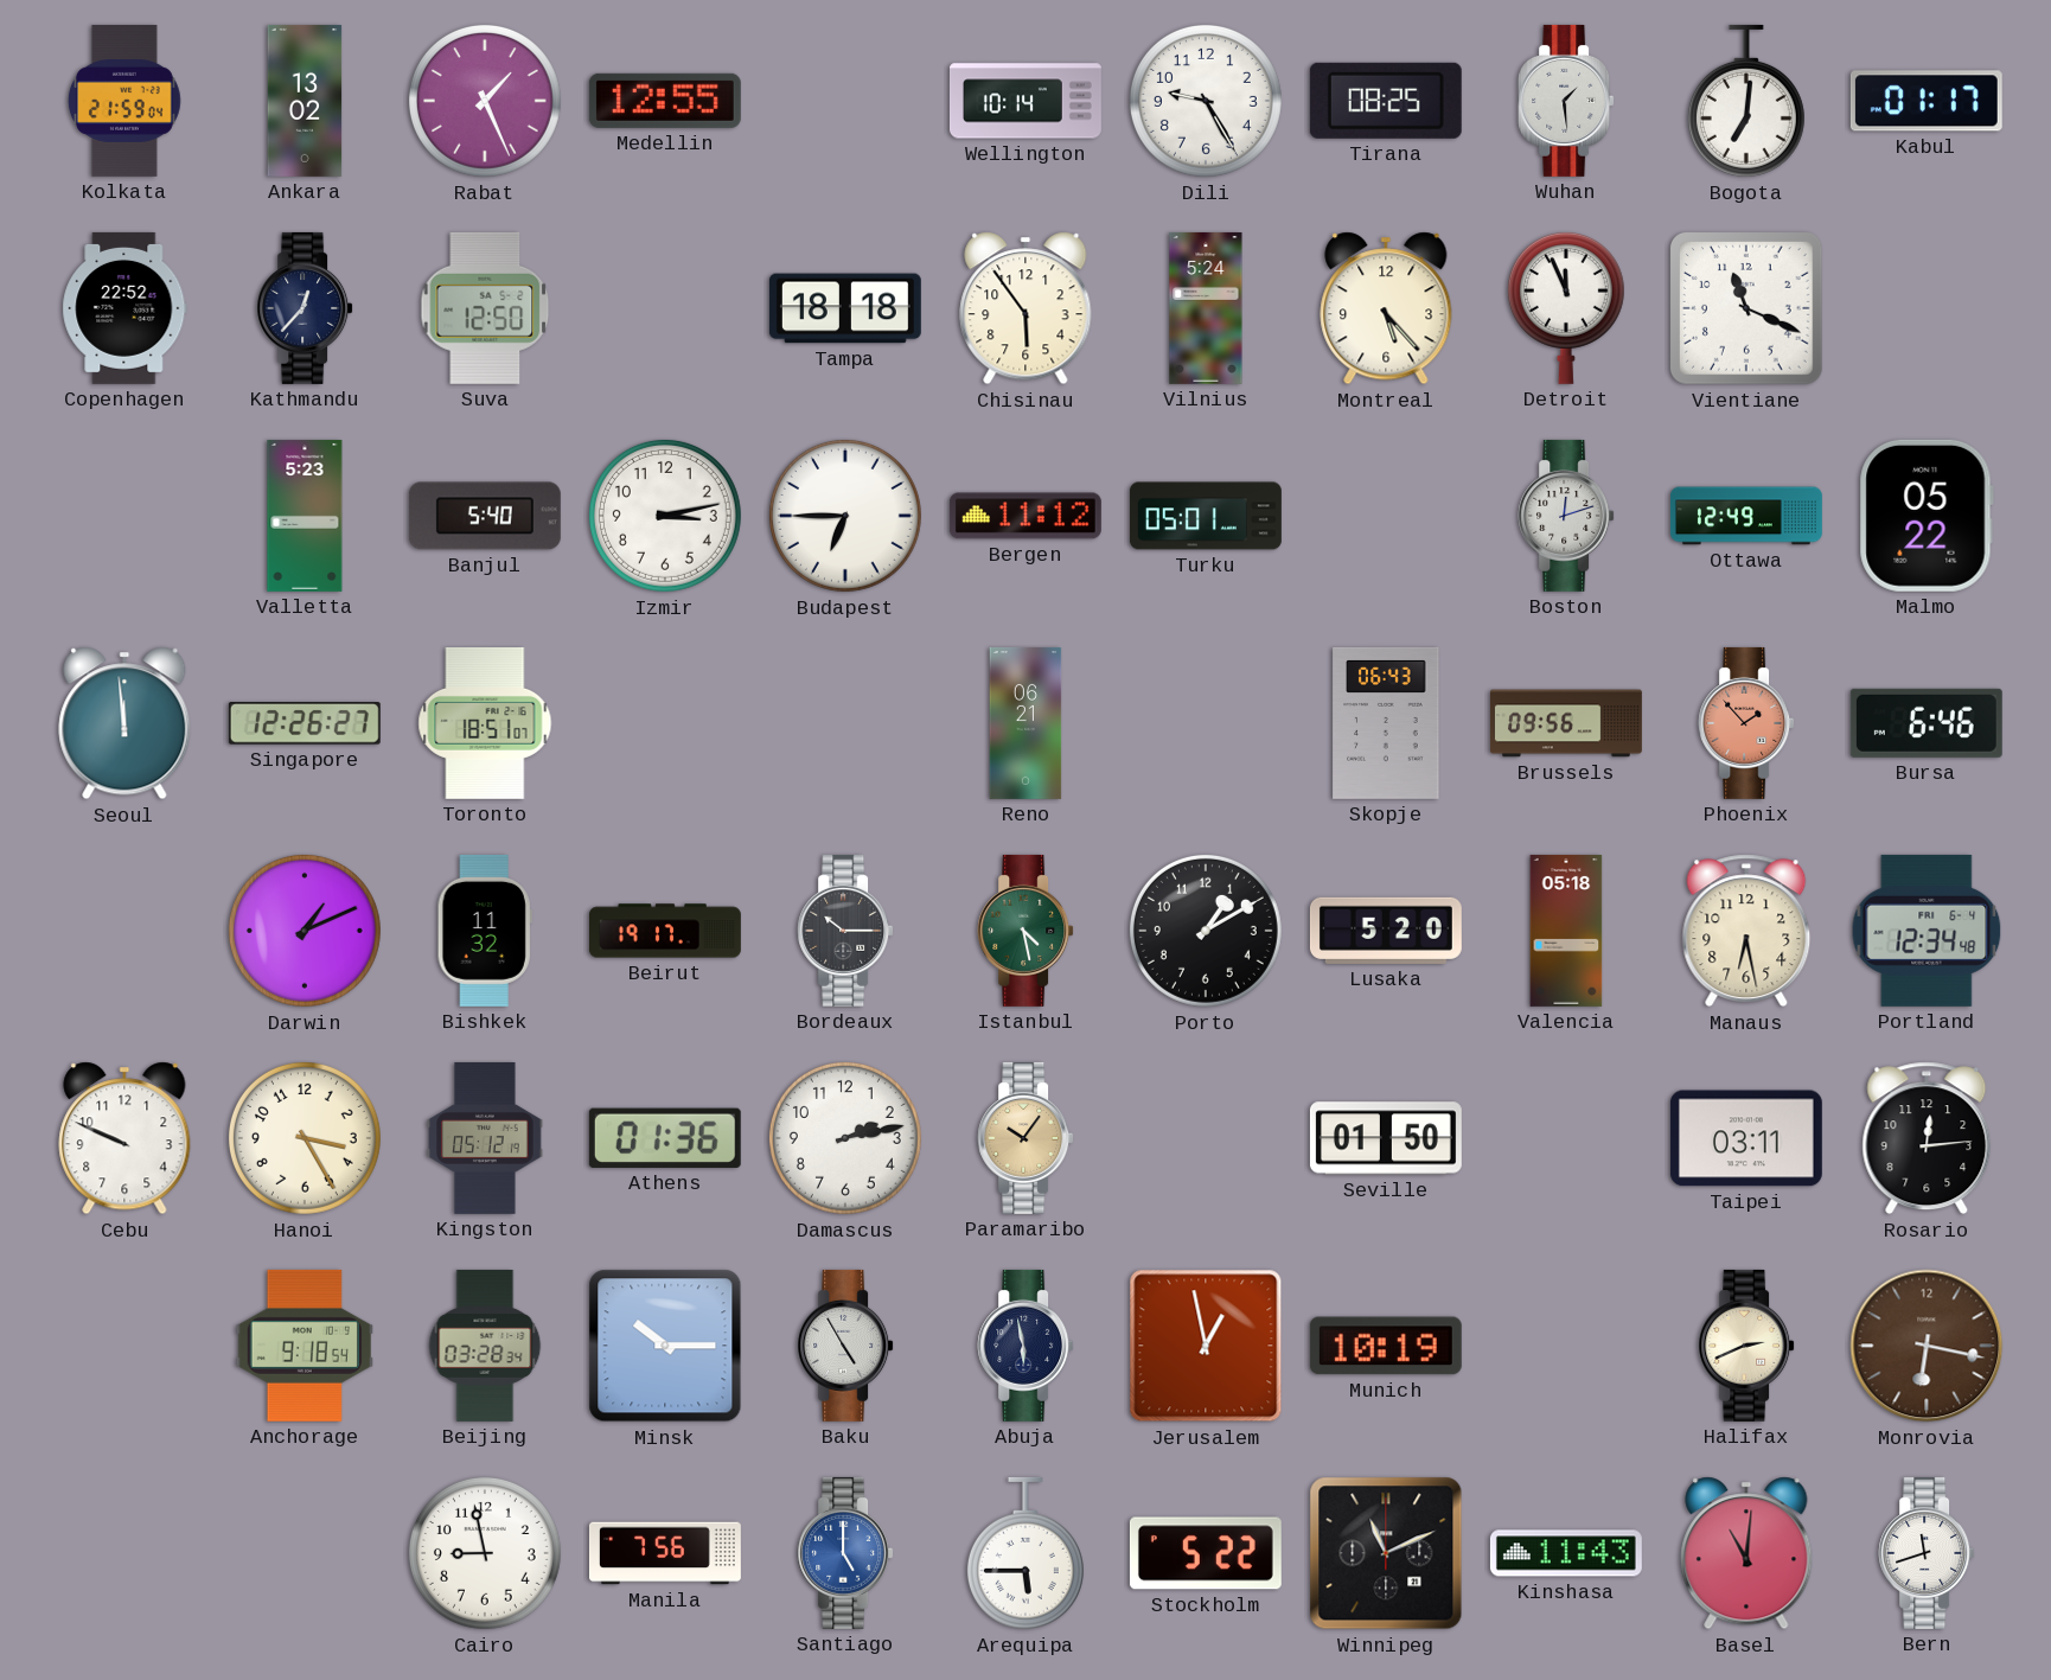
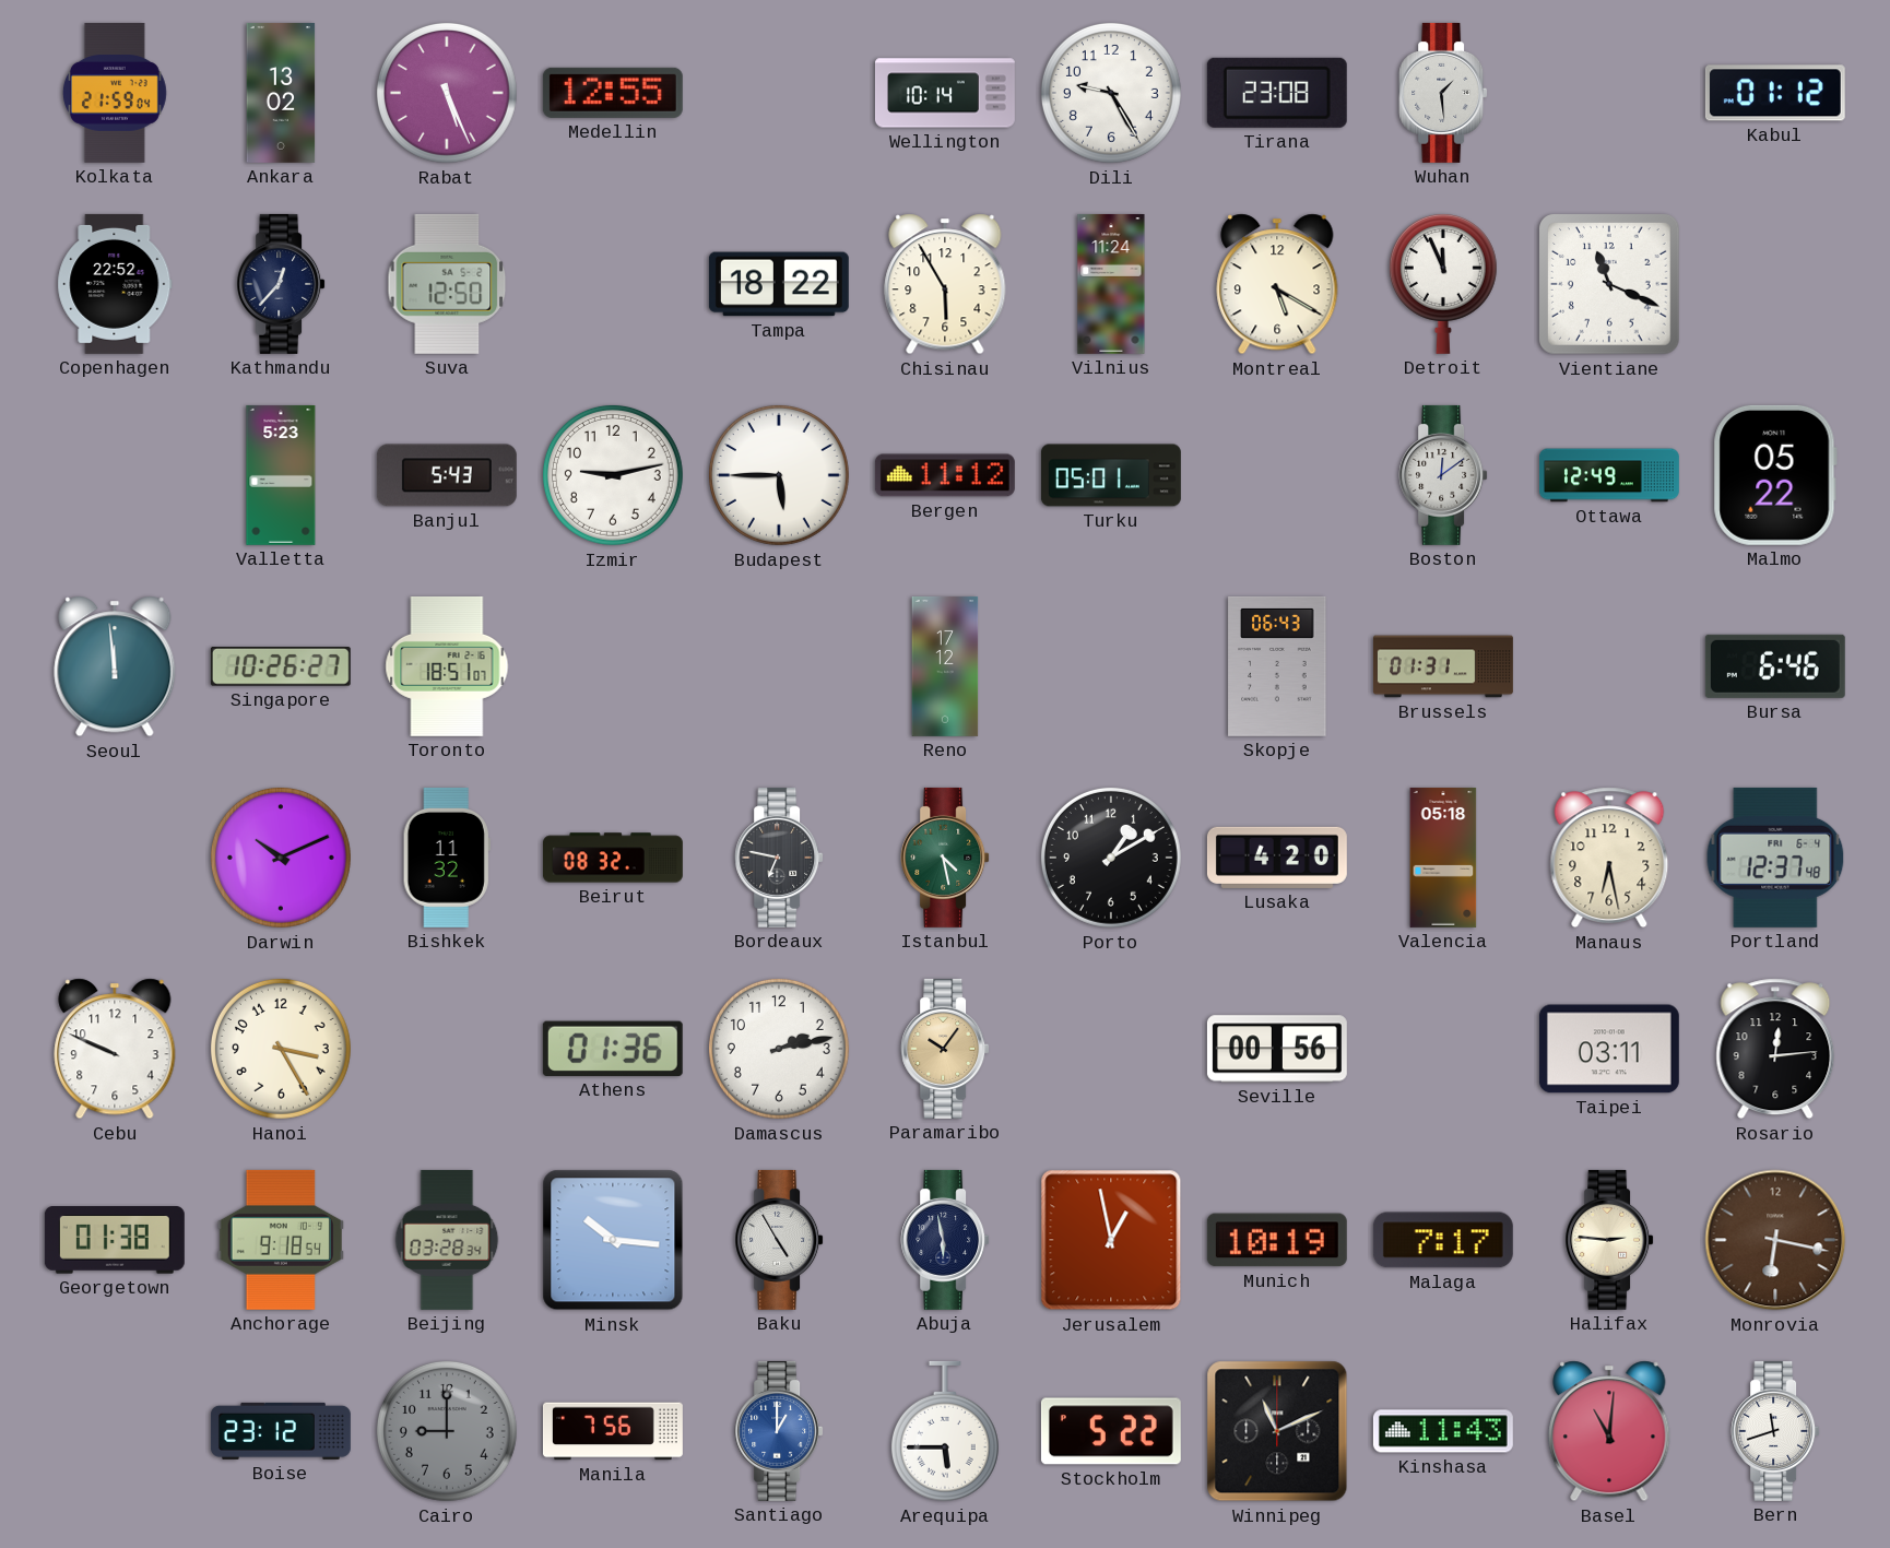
Rabat: 1:26 -> 5:26 (447, 93)
Tirana: 08:25 -> 23:08 (1277, 93)
Bogota: 7:01 -> none (1746, 101)
Kabul: 01:17 -> 01:12 (1775, 93)
Tampa: 18:18 -> 18:22 (779, 284)
Chisinau: 5:54 -> 5:55 (945, 284)
Vilnius: 5:24 -> 11:24 (1111, 284)
Montreal: 5:23 -> 5:20 (1277, 284)
Banjul: 5:40 -> 5:43 (447, 475)
Izmir: 3:13 -> 9:13 (613, 475)
Budapest: 6:45 -> 5:45 (779, 475)
Boston: 12:12 -> 12:09 (1443, 475)
Singapore: 12:26 -> 10:26 (281, 667)
Reno: 06:21 -> 17:12 (945, 666)
Brussels: 09:56 -> 01:31 (1443, 666)
Phoenix: 1:53 -> none (1746, 723)
Darwin: 1:11 -> 10:11 (281, 858)
Beirut: 19:17 -> 08:32 (613, 858)
Bordeaux: 10:15 -> 6:47 (779, 858)
Lusaka: 5:20 -> 4:20 (1277, 858)
Portland: 12:34 -> 12:37 (1775, 858)
Kingston: 05:12 -> none (485, 1138)
Seville: 01:50 -> 00:56 (1277, 1049)
Georgetown: none -> 01:38 (115, 1241)
Minsk: 10:15 -> 10:16 (613, 1240)
Malaga: none -> 7:17 (1443, 1240)
Halifax: 2:41 -> 2:46 (1609, 1240)
Boise: none -> 23:12 (281, 1431)
Cairo: 8:58 -> 9:00 (447, 1431)
Cairo dial: white -> grey (447, 1431)
Santiago: 5:00 -> 1:00 (779, 1431)
